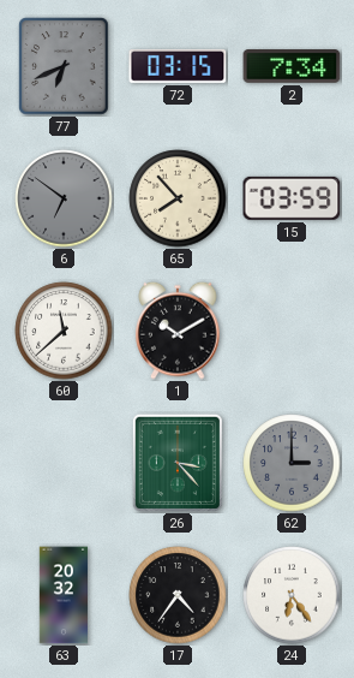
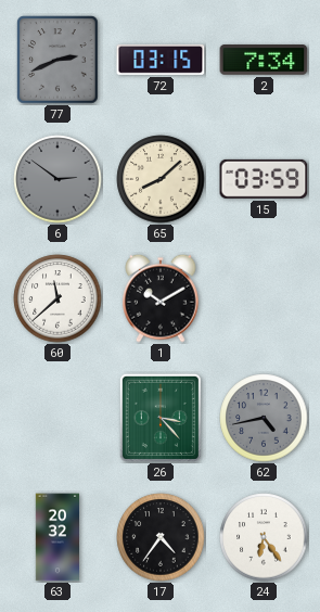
77: 6:41 -> 2:41 (57, 60)
6: 6:51 -> 2:51 (57, 179)
65: 7:53 -> 8:08 (161, 179)
62: 3:00 -> 4:43 (264, 418)
